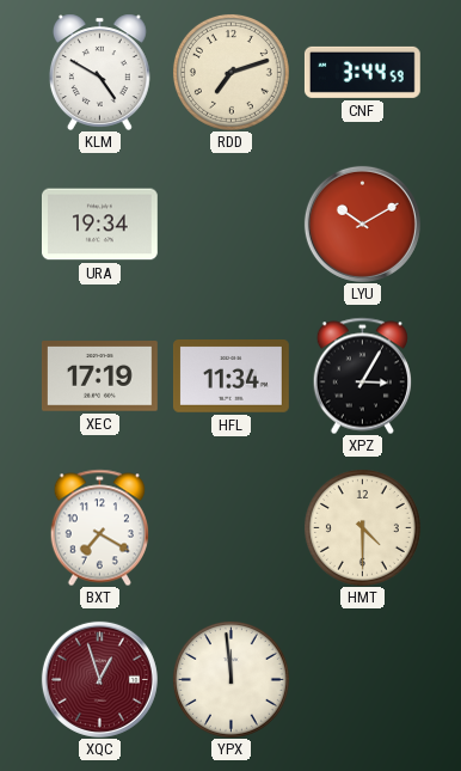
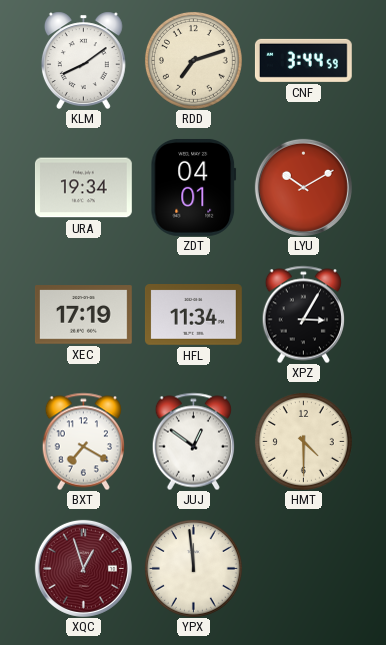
KLM: 4:50 -> 8:09 (83, 60)
ZDT: none -> 04:01 (194, 187)
JUJ: none -> 12:51 (193, 441)
